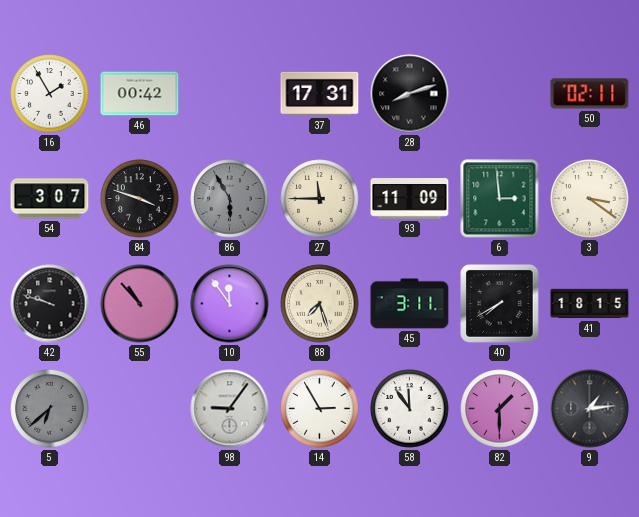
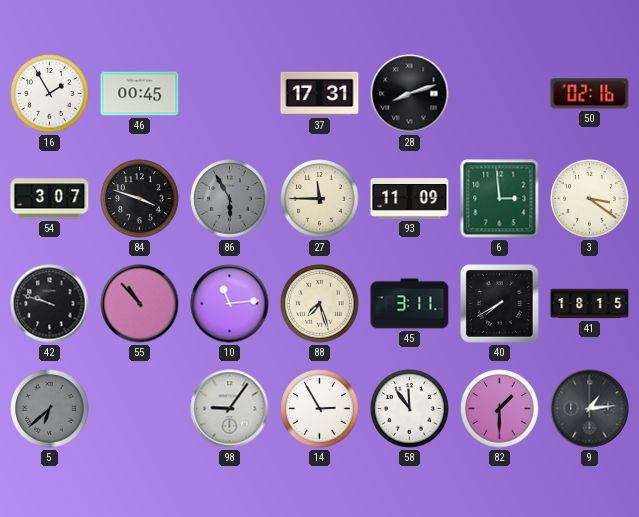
46: 00:42 -> 00:45 (140, 94)
50: 02:11 -> 02:16 (590, 94)
10: 11:54 -> 11:14 (230, 304)
